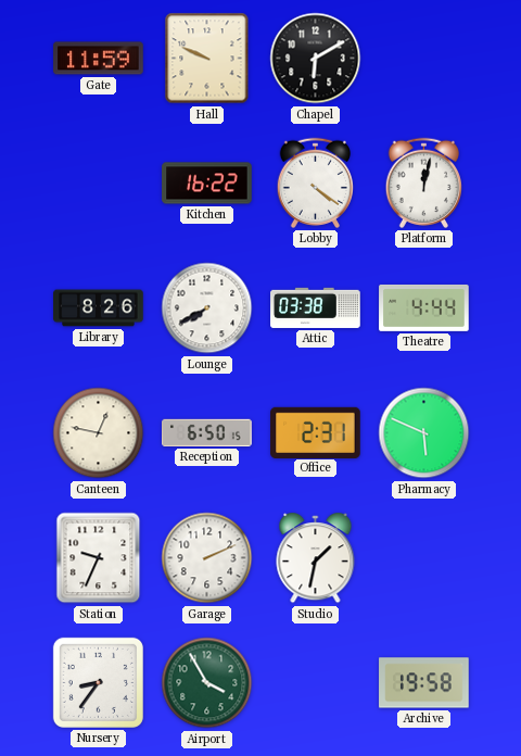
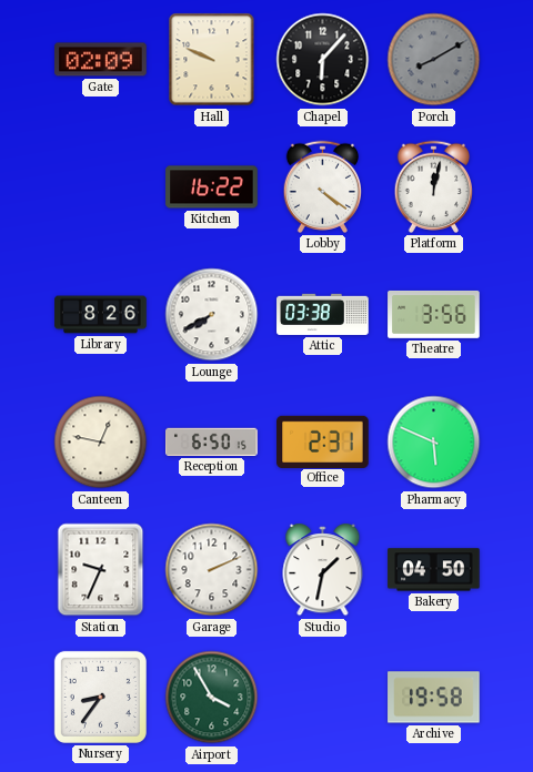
Gate: 11:59 -> 02:09 (101, 60)
Chapel: 6:10 -> 6:07 (323, 60)
Porch: none -> 8:10 (434, 60)
Theatre: 4:44 -> 3:56 (434, 314)
Bakery: none -> 04:50 (434, 570)
